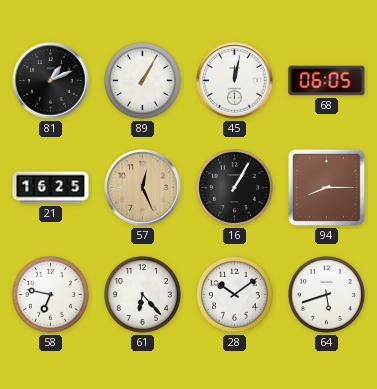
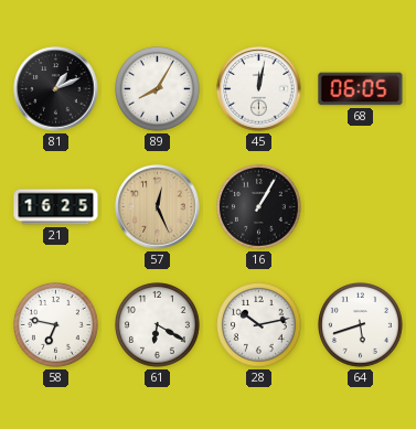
89: 1:05 -> 8:05 (158, 89)
94: 8:15 -> none (326, 187)
61: 6:23 -> 6:20 (158, 325)
28: 10:09 -> 10:13 (259, 325)
